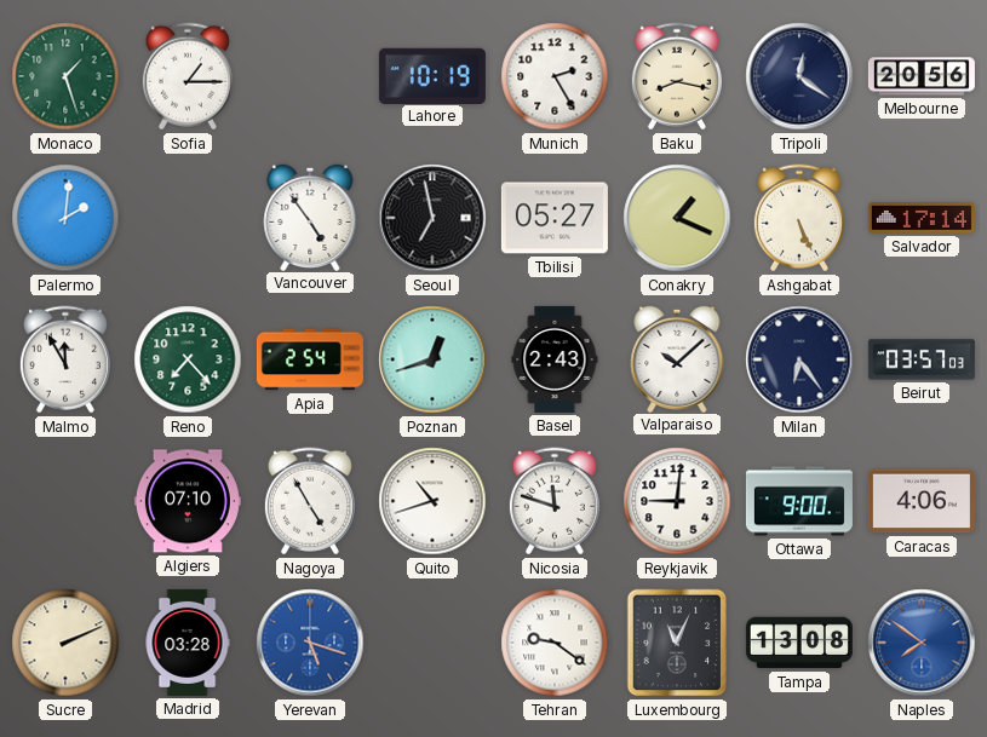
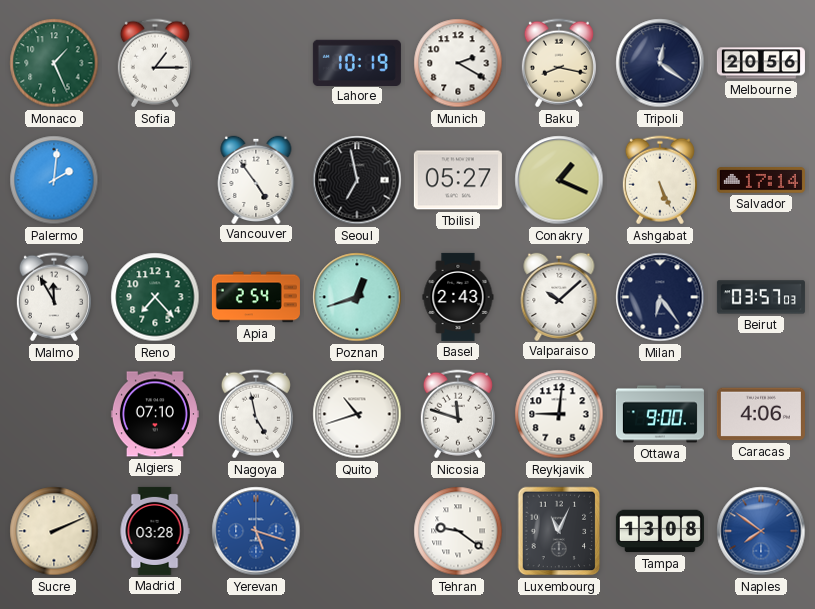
Monaco: 1:27 -> 1:26 (54, 63)
Munich: 2:25 -> 2:20 (458, 63)
Nagoya: 4:55 -> 4:58 (256, 414)
